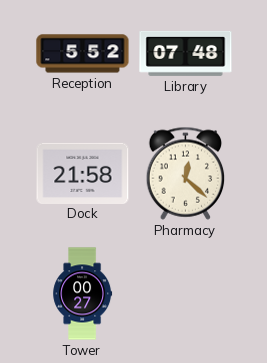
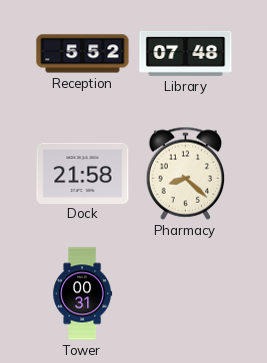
Pharmacy: 12:22 -> 8:22 (186, 173)
Tower: 00:27 -> 00:31 (83, 294)
